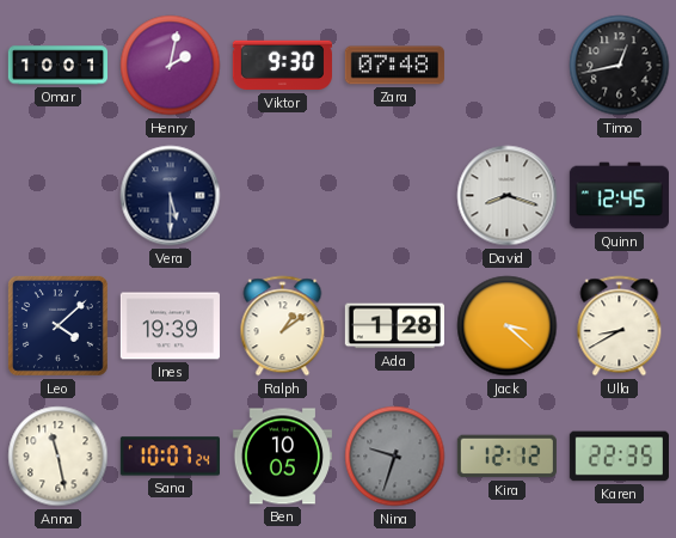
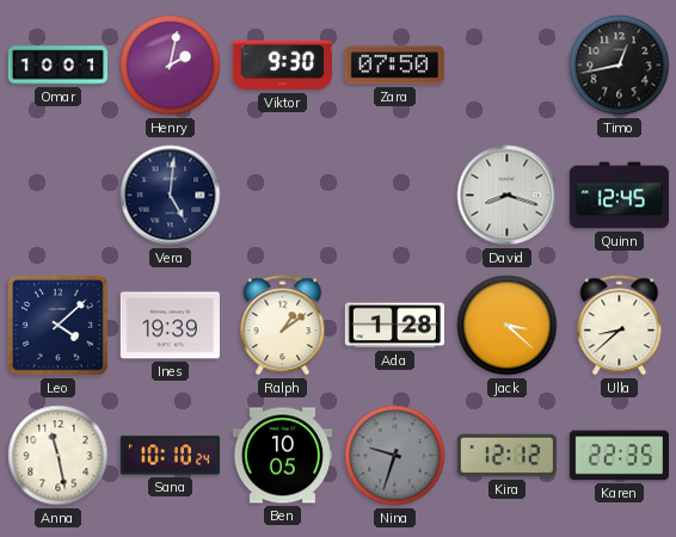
Zara: 07:48 -> 07:50 (394, 66)
Vera: 5:30 -> 5:01 (171, 196)
Ulla: 8:40 -> 8:38 (620, 326)
Sana: 10:07 -> 10:10 (170, 456)
